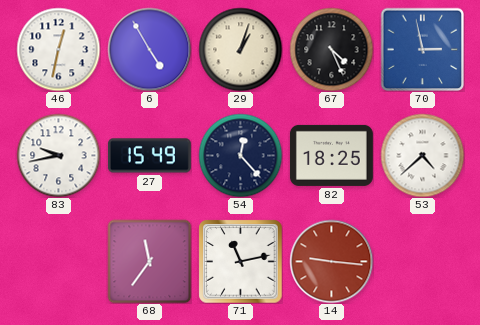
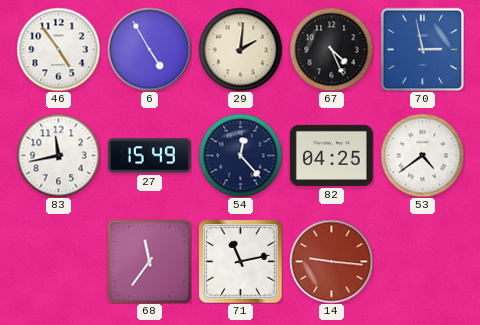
46: 12:32 -> 4:54 (58, 49)
29: 1:03 -> 2:01 (240, 49)
83: 9:43 -> 11:43 (58, 155)
82: 18:25 -> 04:25 (331, 155)
53: 4:38 -> 4:39 (422, 155)
